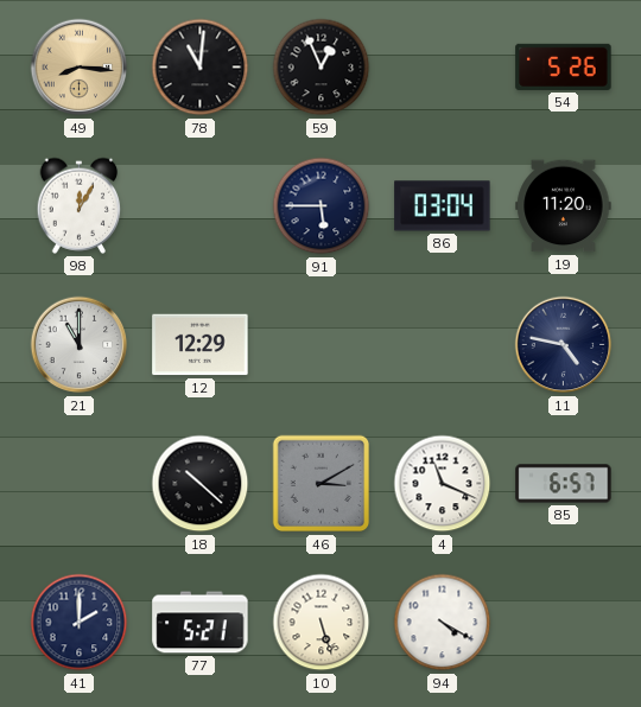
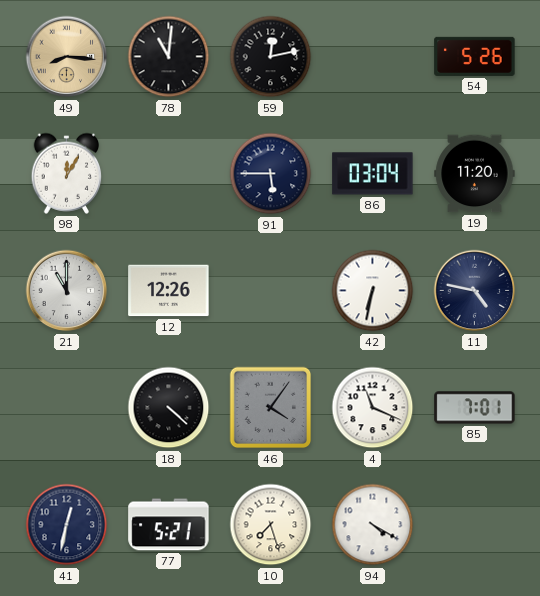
59: 12:56 -> 12:13 (271, 57)
12: 12:29 -> 12:26 (169, 291)
42: none -> 6:32 (373, 291)
18: 10:22 -> 4:22 (169, 408)
46: 3:10 -> 4:06 (271, 408)
85: 6:57 -> 7:01 (475, 408)
41: 2:00 -> 12:32 (67, 525)
10: 5:27 -> 7:27 (271, 525)
